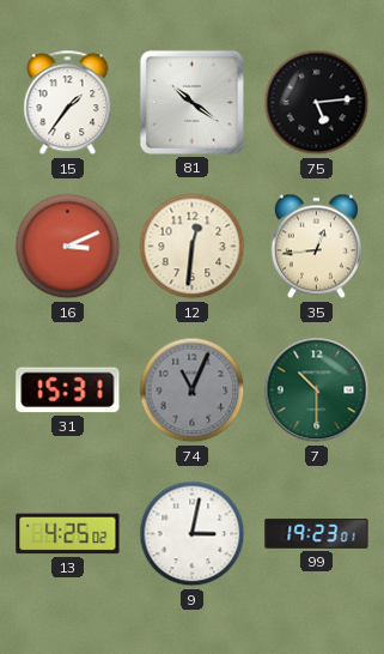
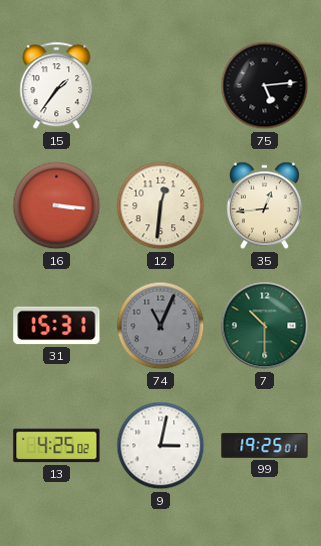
81: 10:21 -> none (191, 102)
16: 3:11 -> 3:16 (57, 206)
99: 19:23 -> 19:25 (265, 445)
